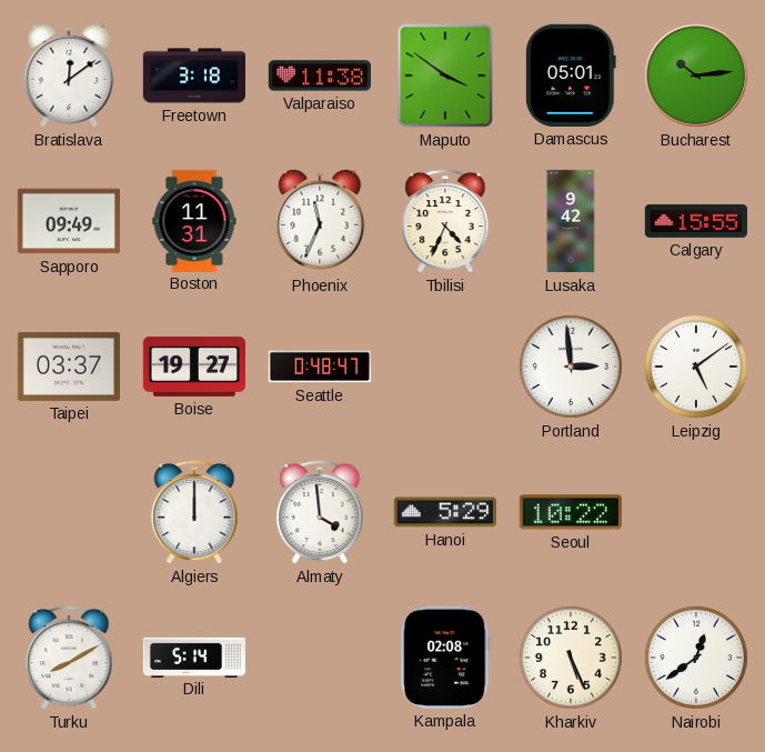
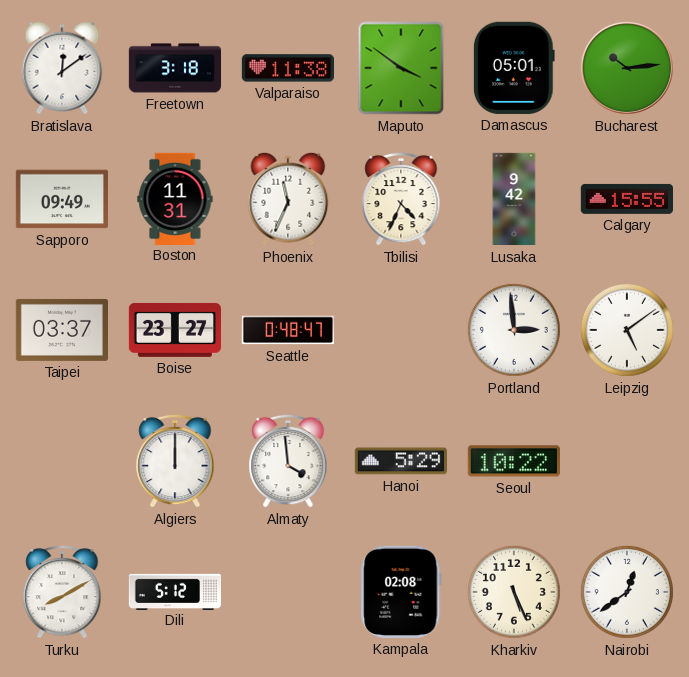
Boise: 19:27 -> 23:27 (174, 330)
Dili: 5:14 -> 5:12 (175, 591)
